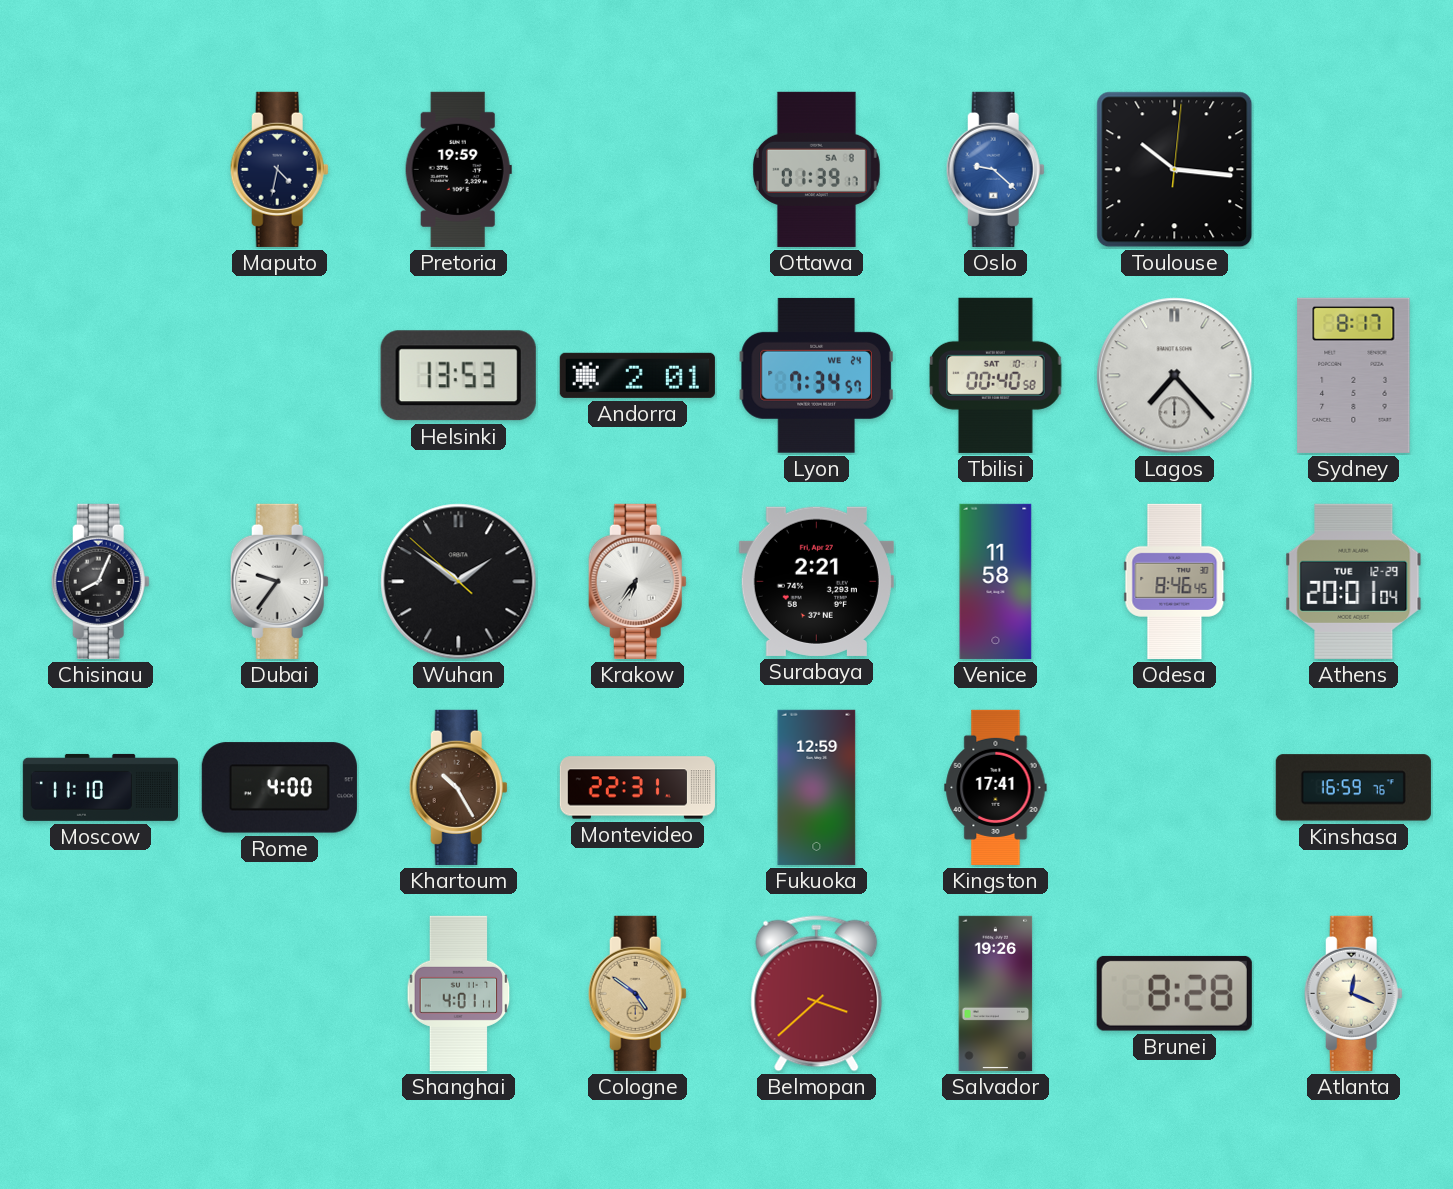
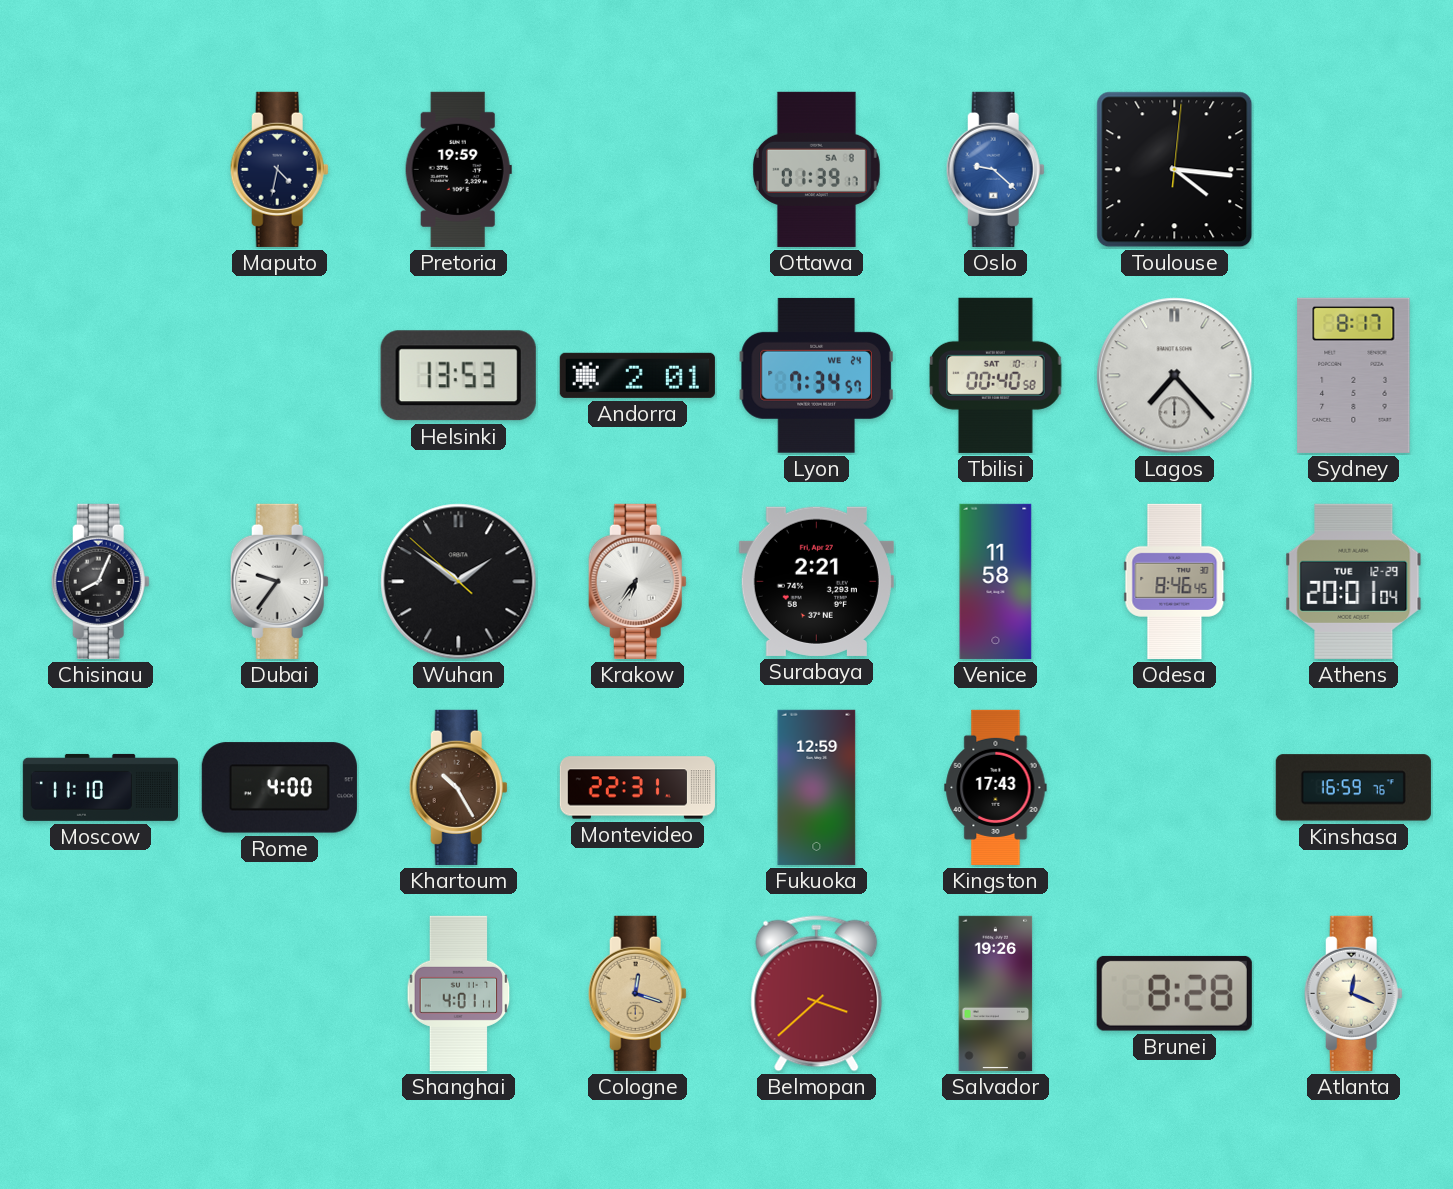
Toulouse: 10:16 -> 4:16 (1175, 170)
Kingston: 17:41 -> 17:43 (996, 787)
Cologne: 4:51 -> 12:18 (637, 993)
